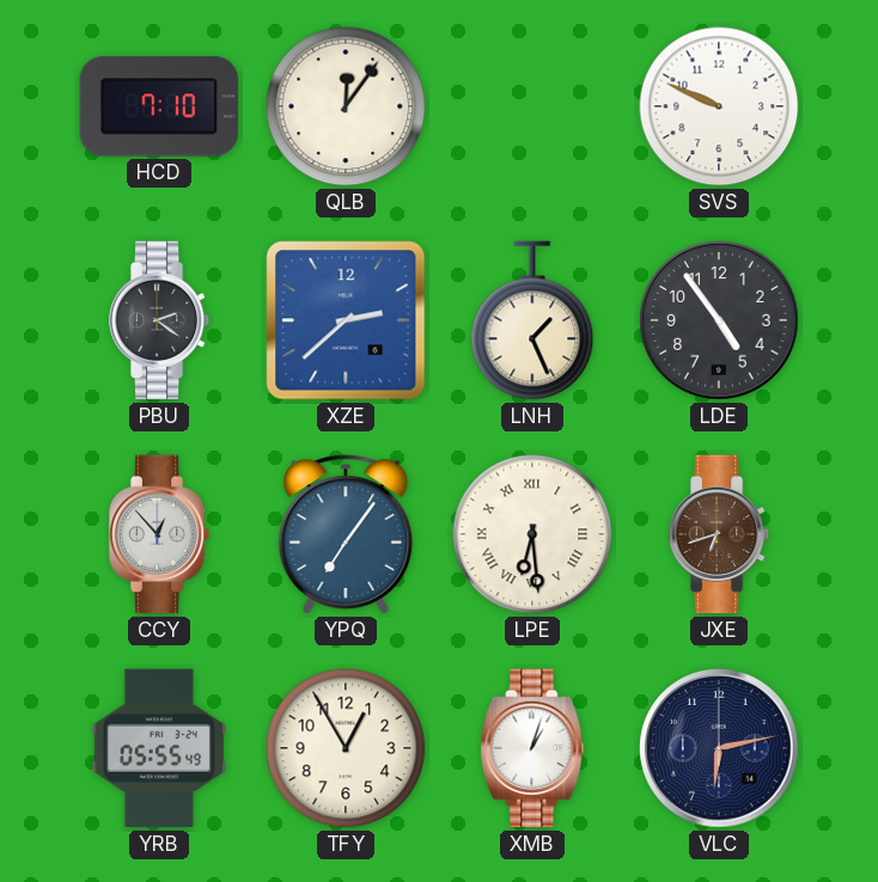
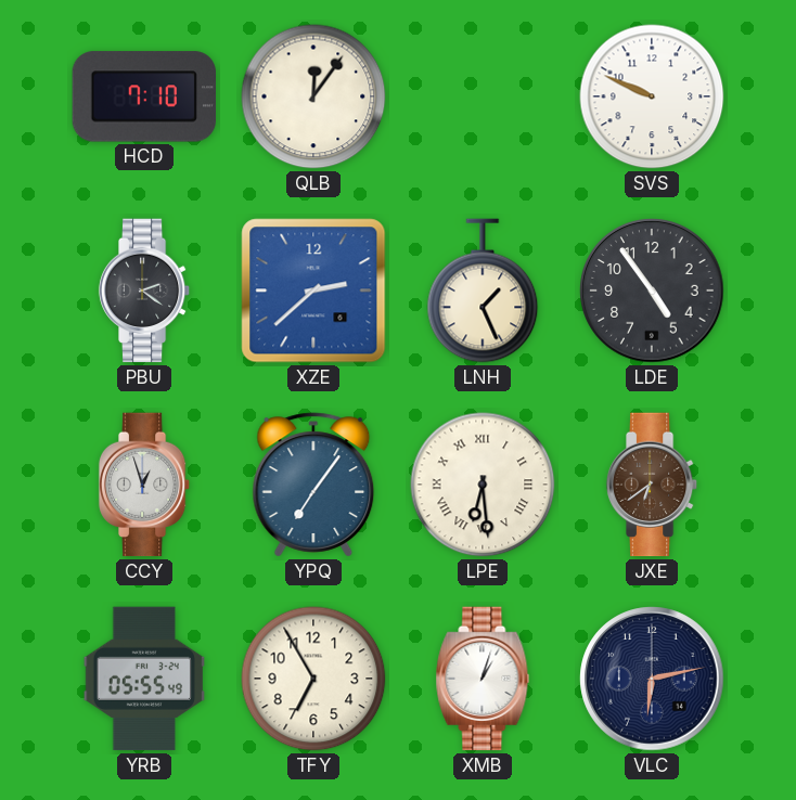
CCY: 12:53 -> 12:57 (144, 485)
JXE: 6:42 -> 6:39 (652, 485)
TFY: 12:55 -> 6:55 (313, 679)
